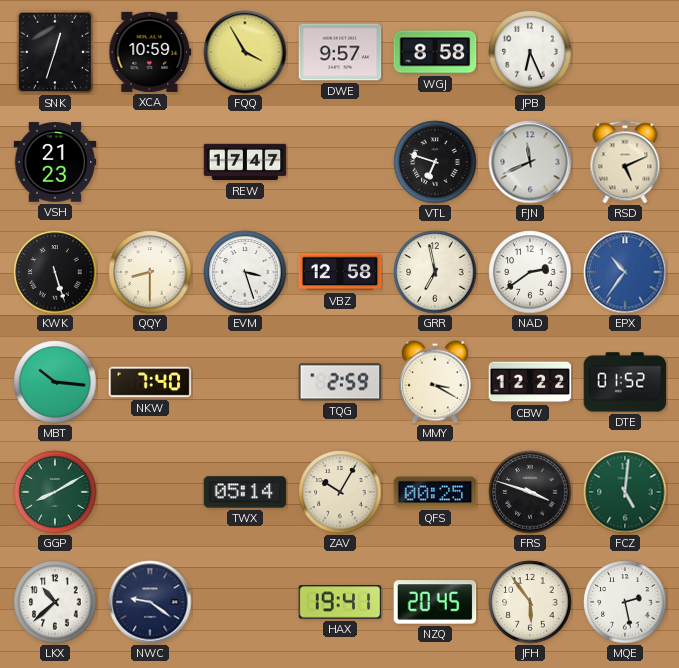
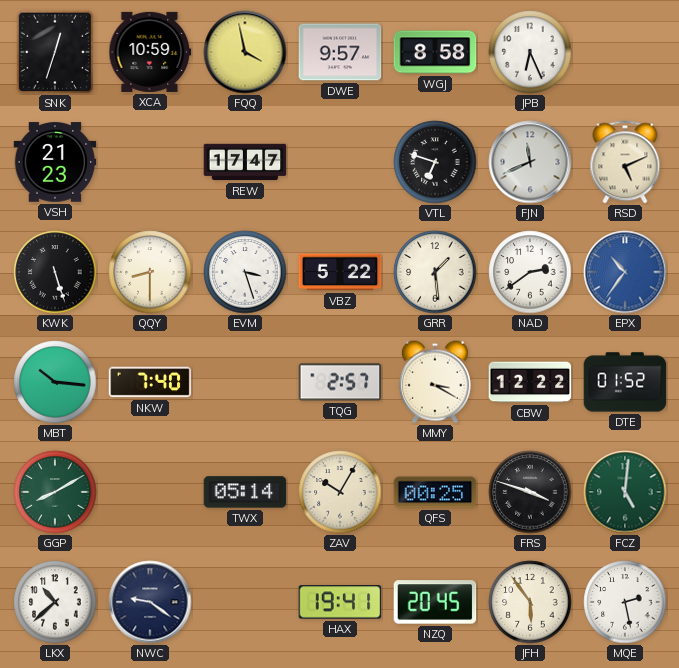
FQQ: 3:55 -> 3:58 (245, 52)
VBZ: 12:58 -> 5:22 (340, 272)
GRR: 6:58 -> 1:29 (435, 272)
TQG: 2:59 -> 2:57 (340, 382)
